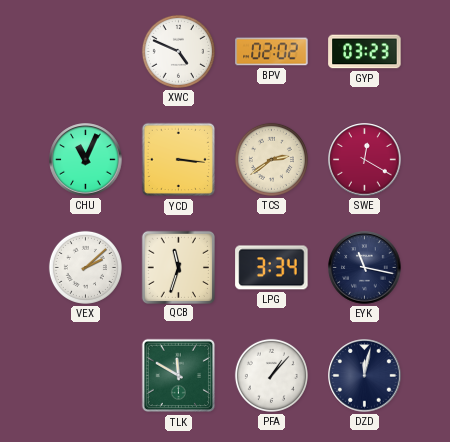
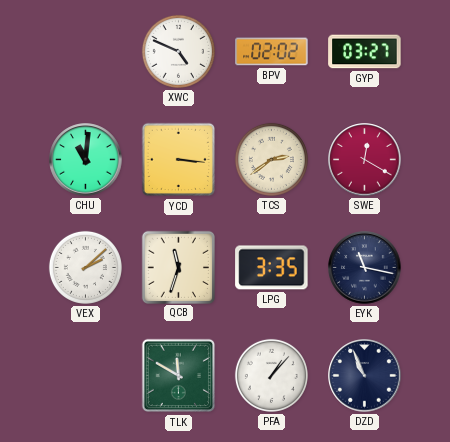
GYP: 03:23 -> 03:27 (365, 52)
CHU: 11:04 -> 11:01 (86, 160)
LPG: 3:34 -> 3:35 (272, 268)
DZD: 12:02 -> 10:56 (365, 376)
